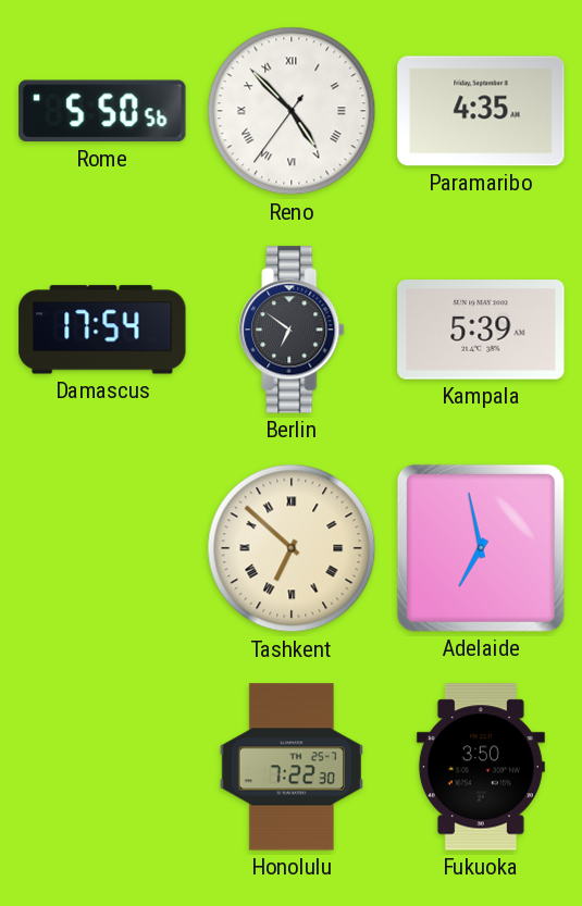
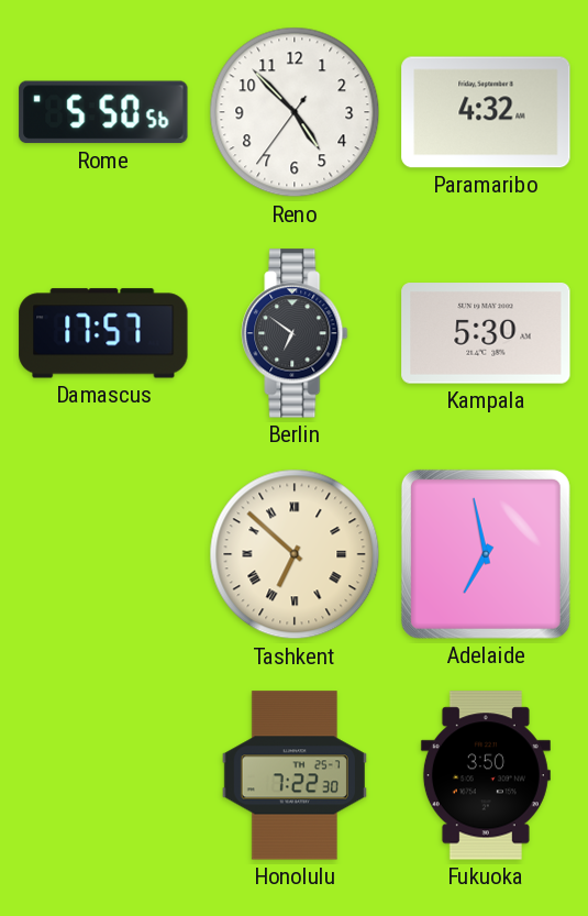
Reno numerals: Roman -> Arabic (295, 112)
Paramaribo: 4:35 -> 4:32 (486, 112)
Damascus: 17:54 -> 17:57 (103, 333)
Kampala: 5:39 -> 5:30 (486, 333)
